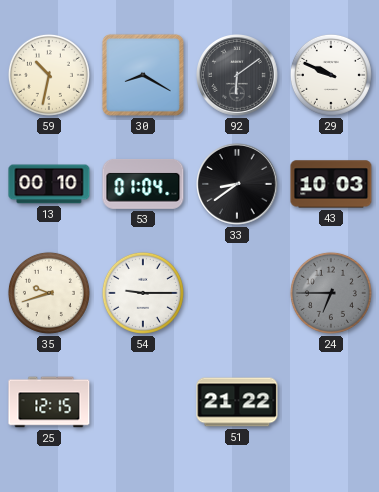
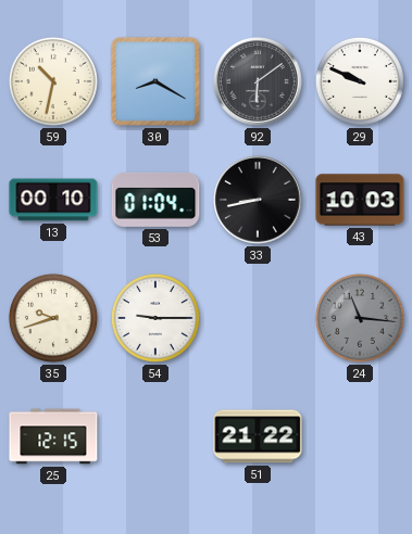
33: 8:39 -> 8:43 (259, 201)
24: 6:45 -> 11:16 (360, 318)
